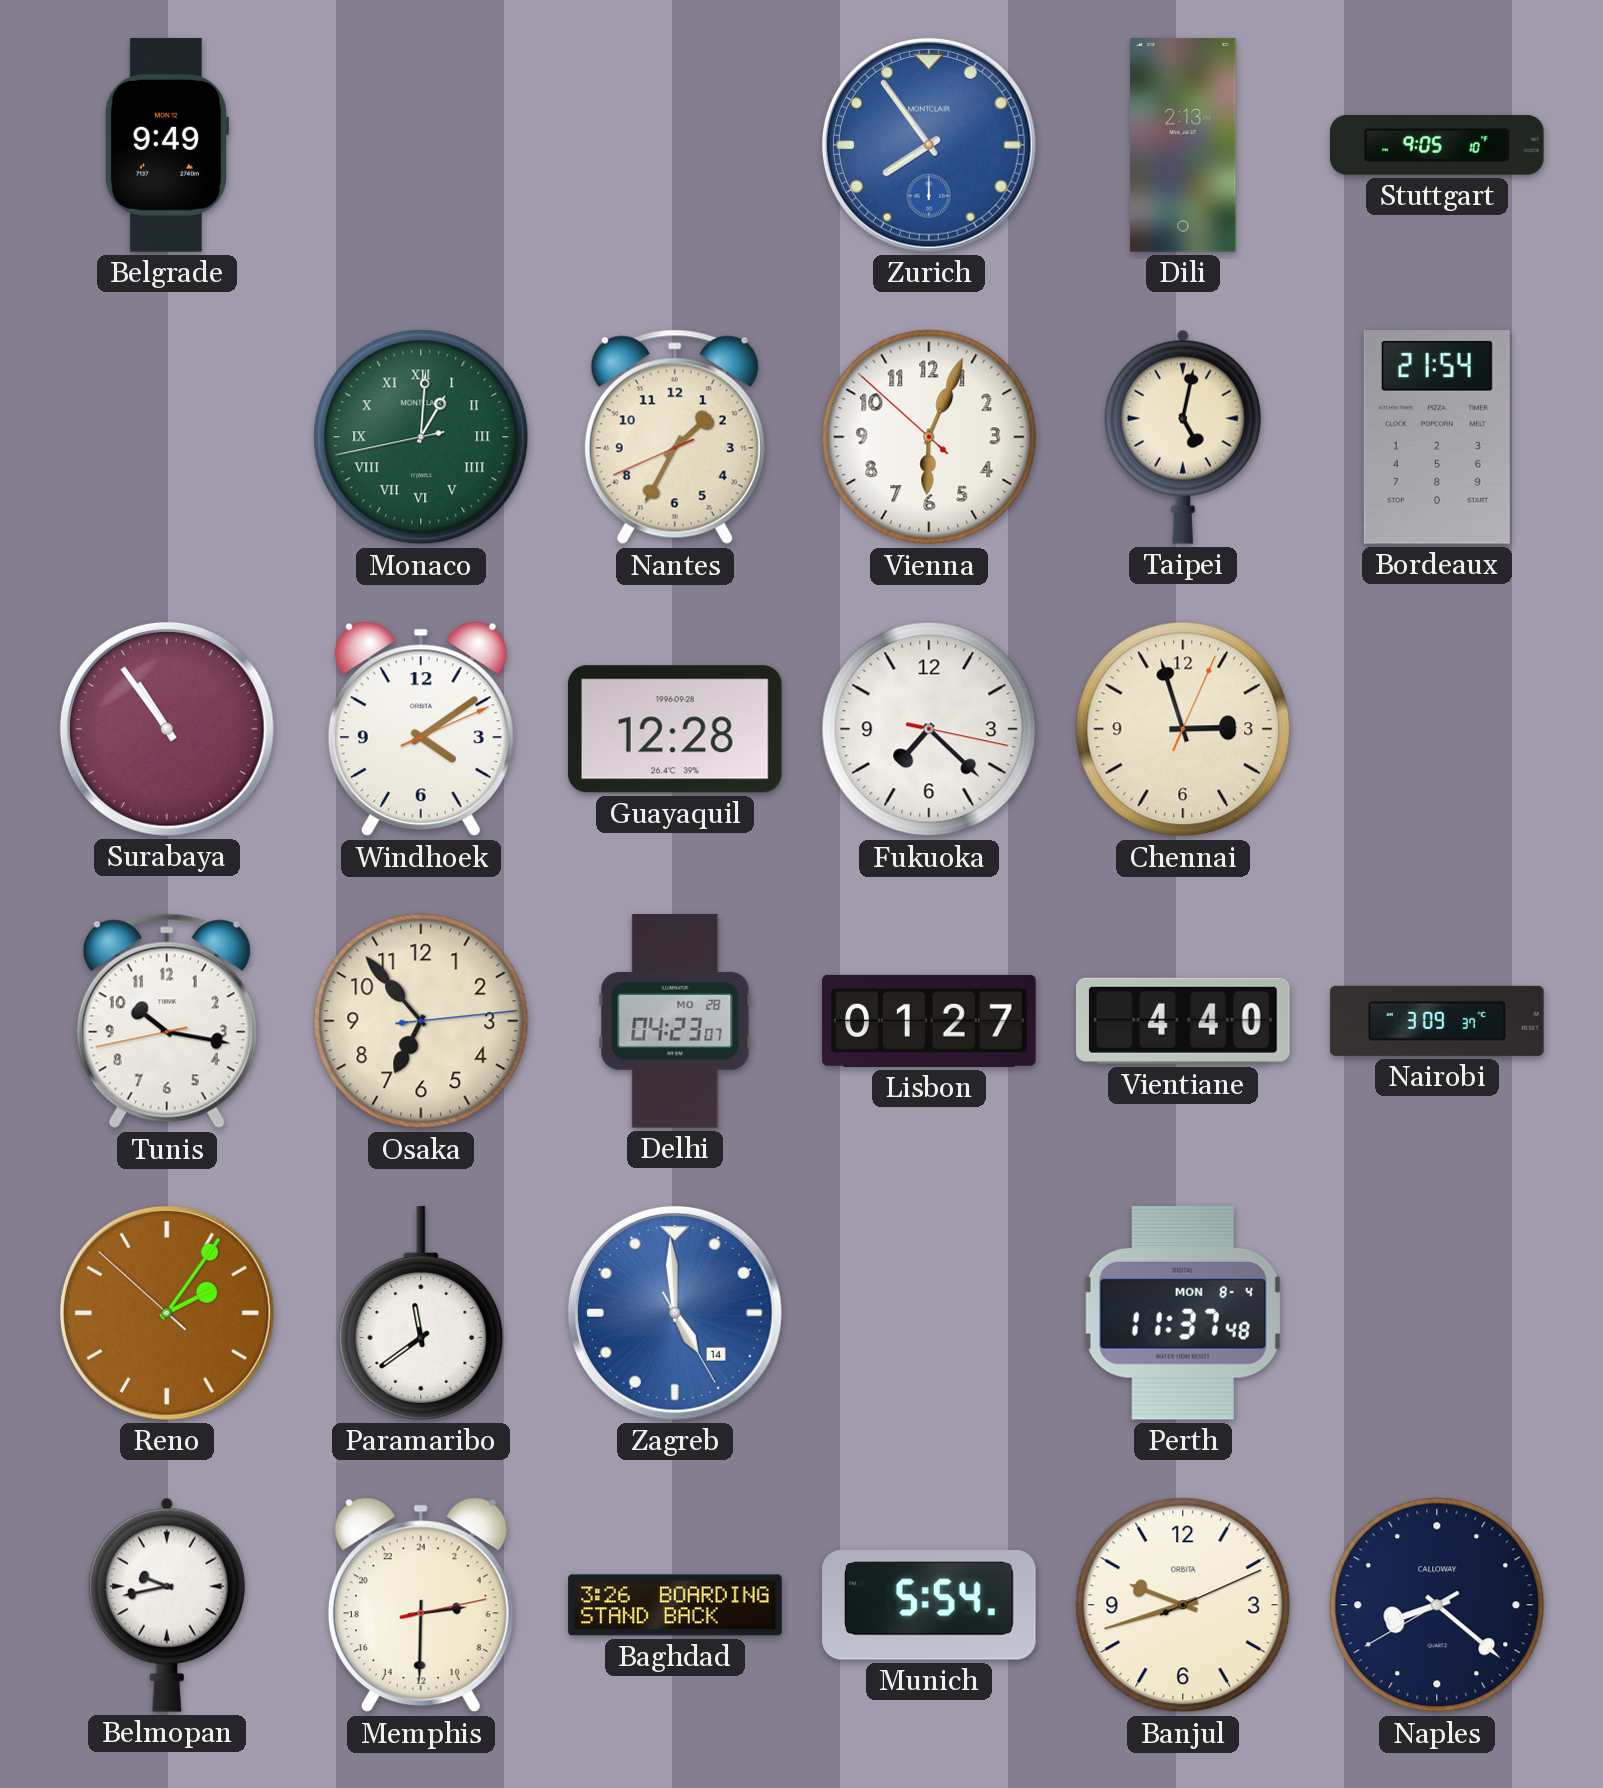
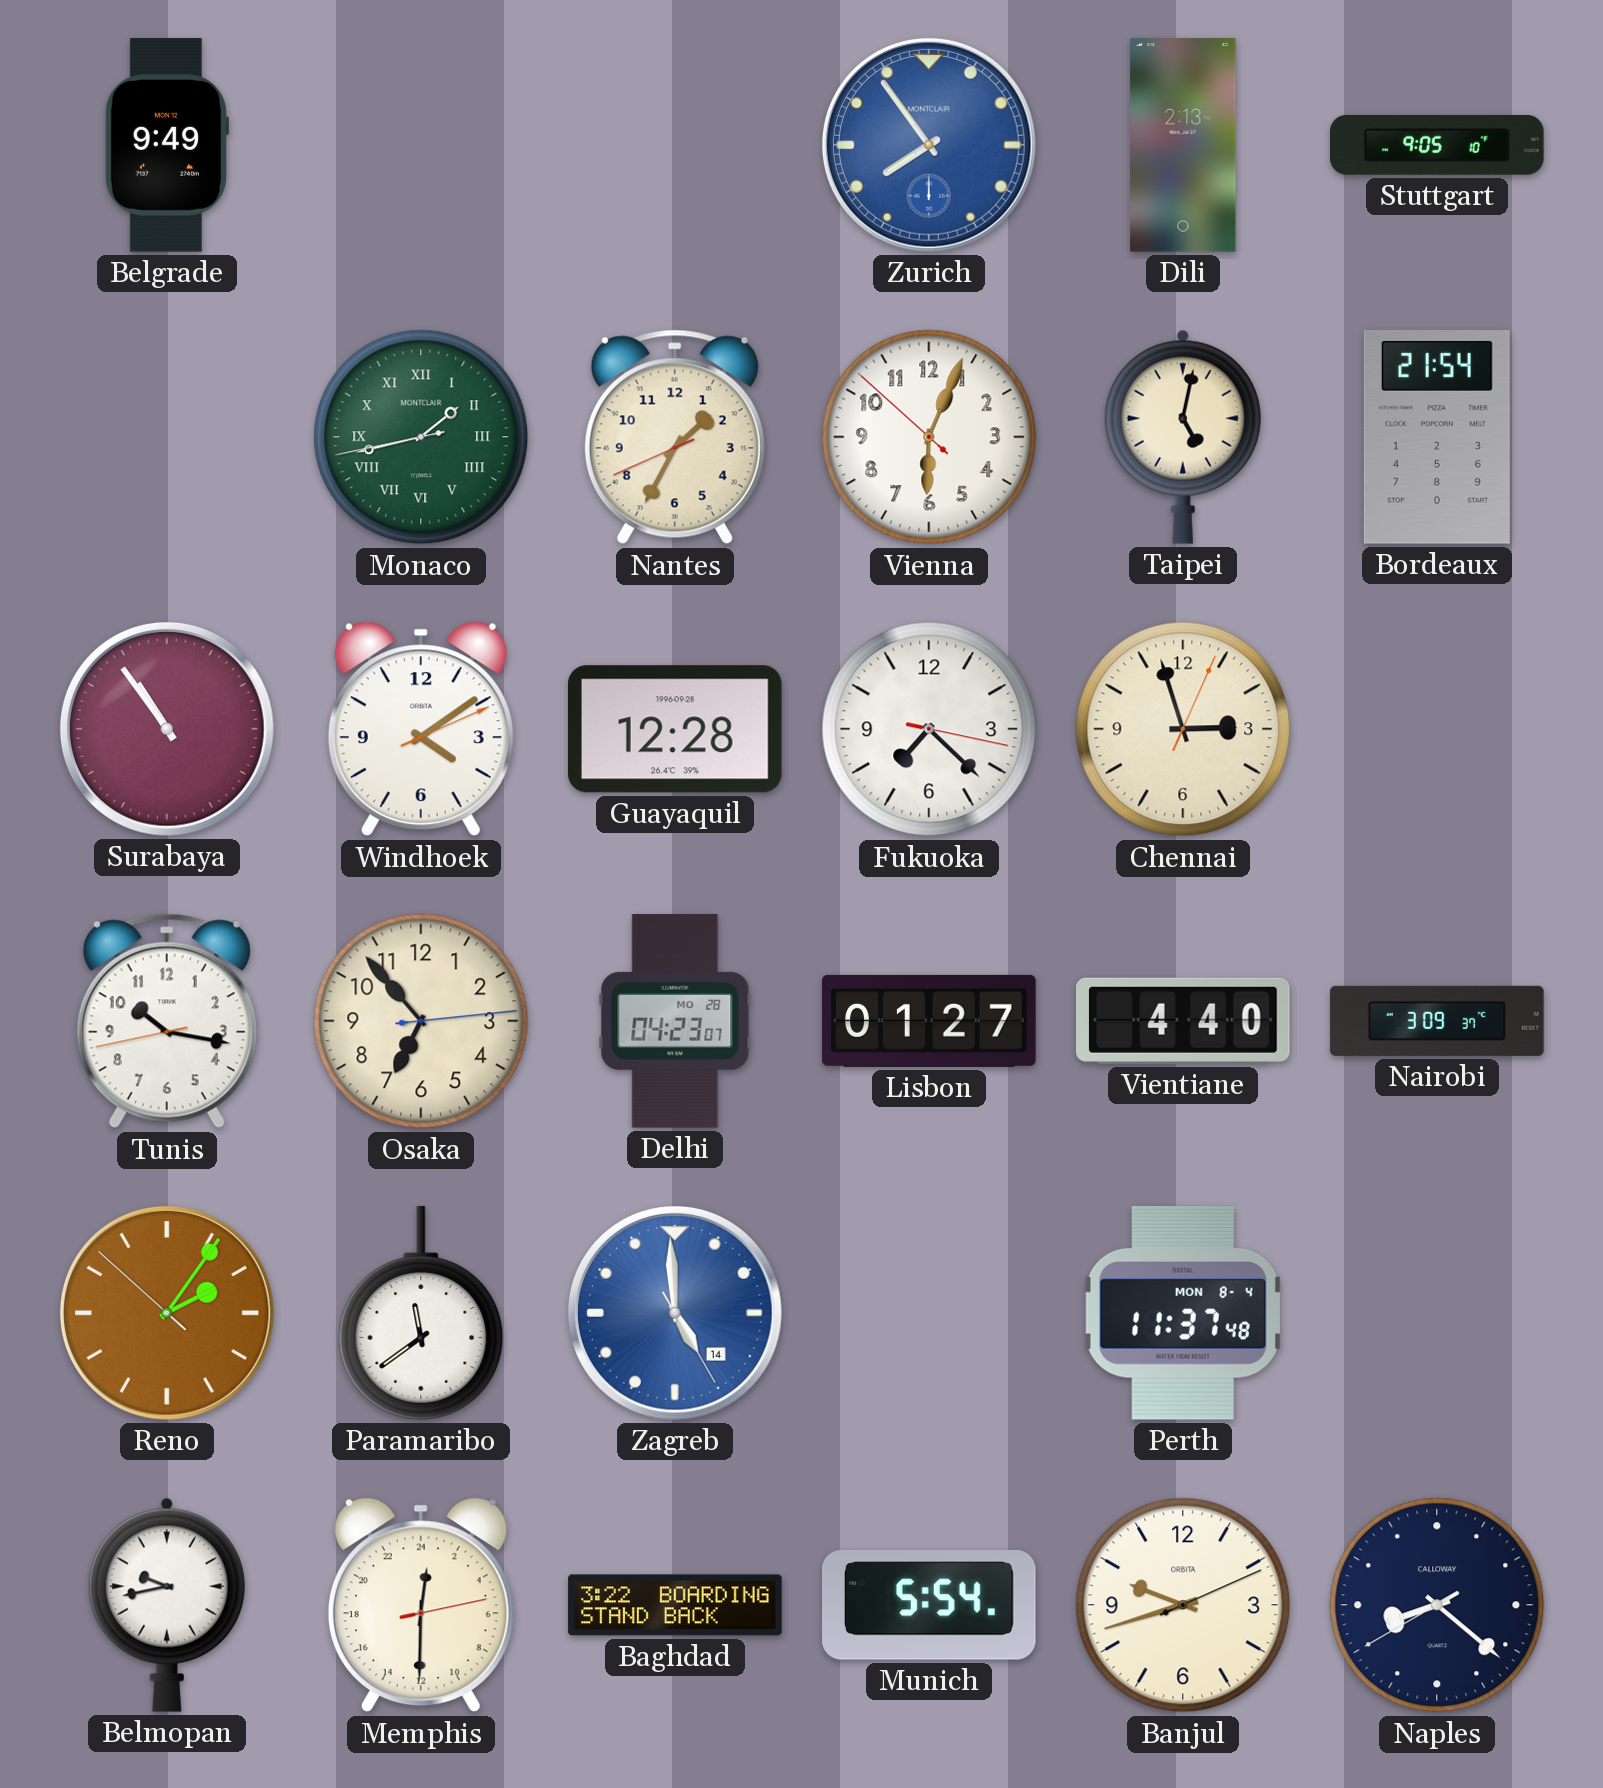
Monaco: 1:00 -> 1:42 (421, 437)
Memphis: 5:30 -> 0:30 (421, 1605)
Baghdad: 3:26 -> 3:22 (675, 1605)
